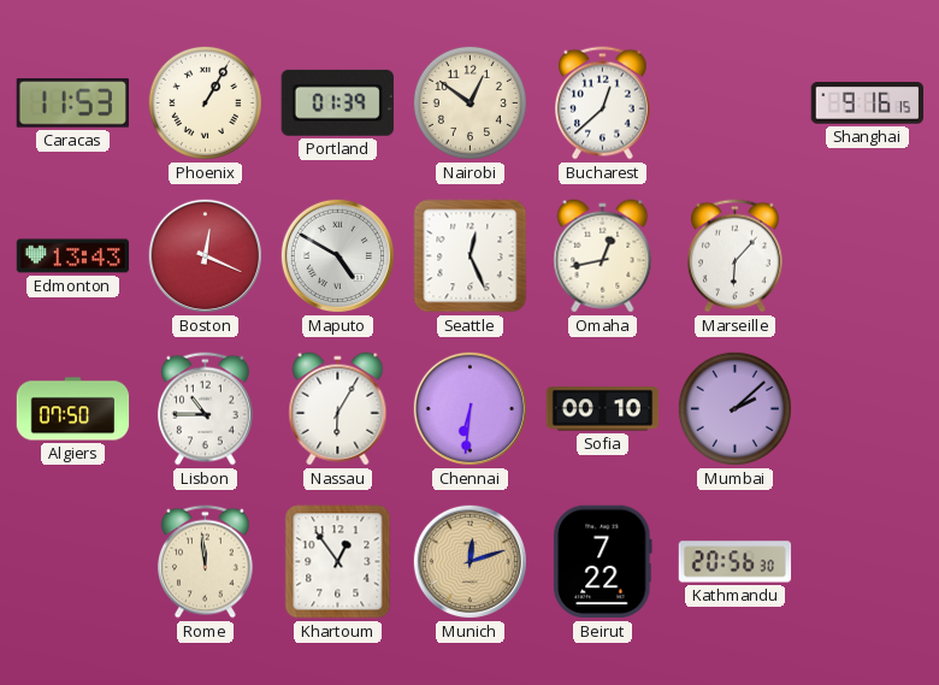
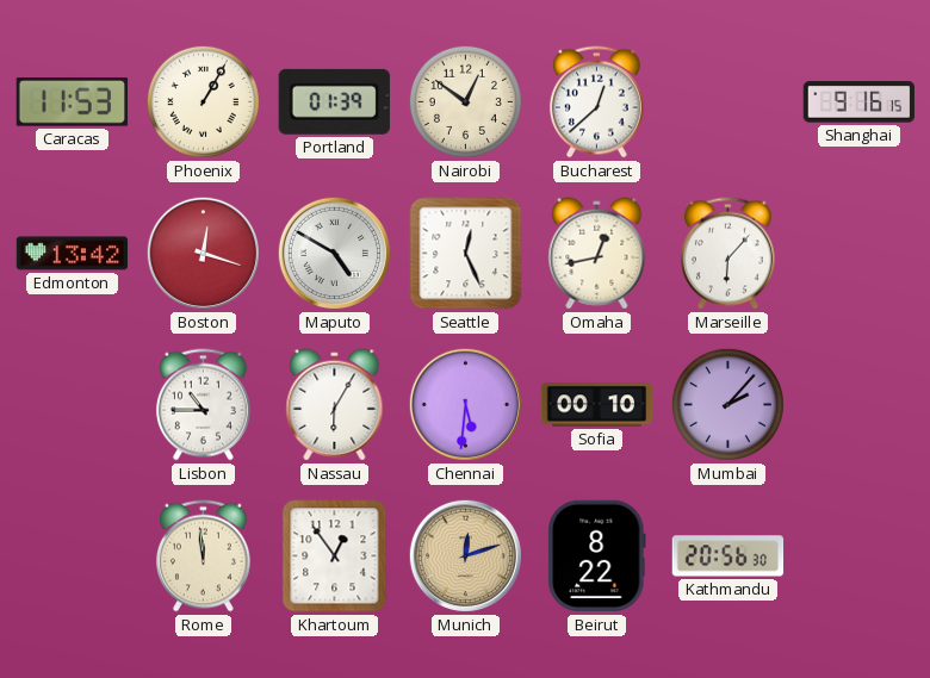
Edmonton: 13:43 -> 13:42 (73, 254)
Boston: 12:19 -> 12:18 (203, 253)
Algiers: 07:50 -> none (73, 409)
Chennai: 6:31 -> 5:31 (465, 404)
Mumbai: 2:08 -> 2:07 (727, 404)
Beirut: 7:22 -> 8:22 (597, 556)
